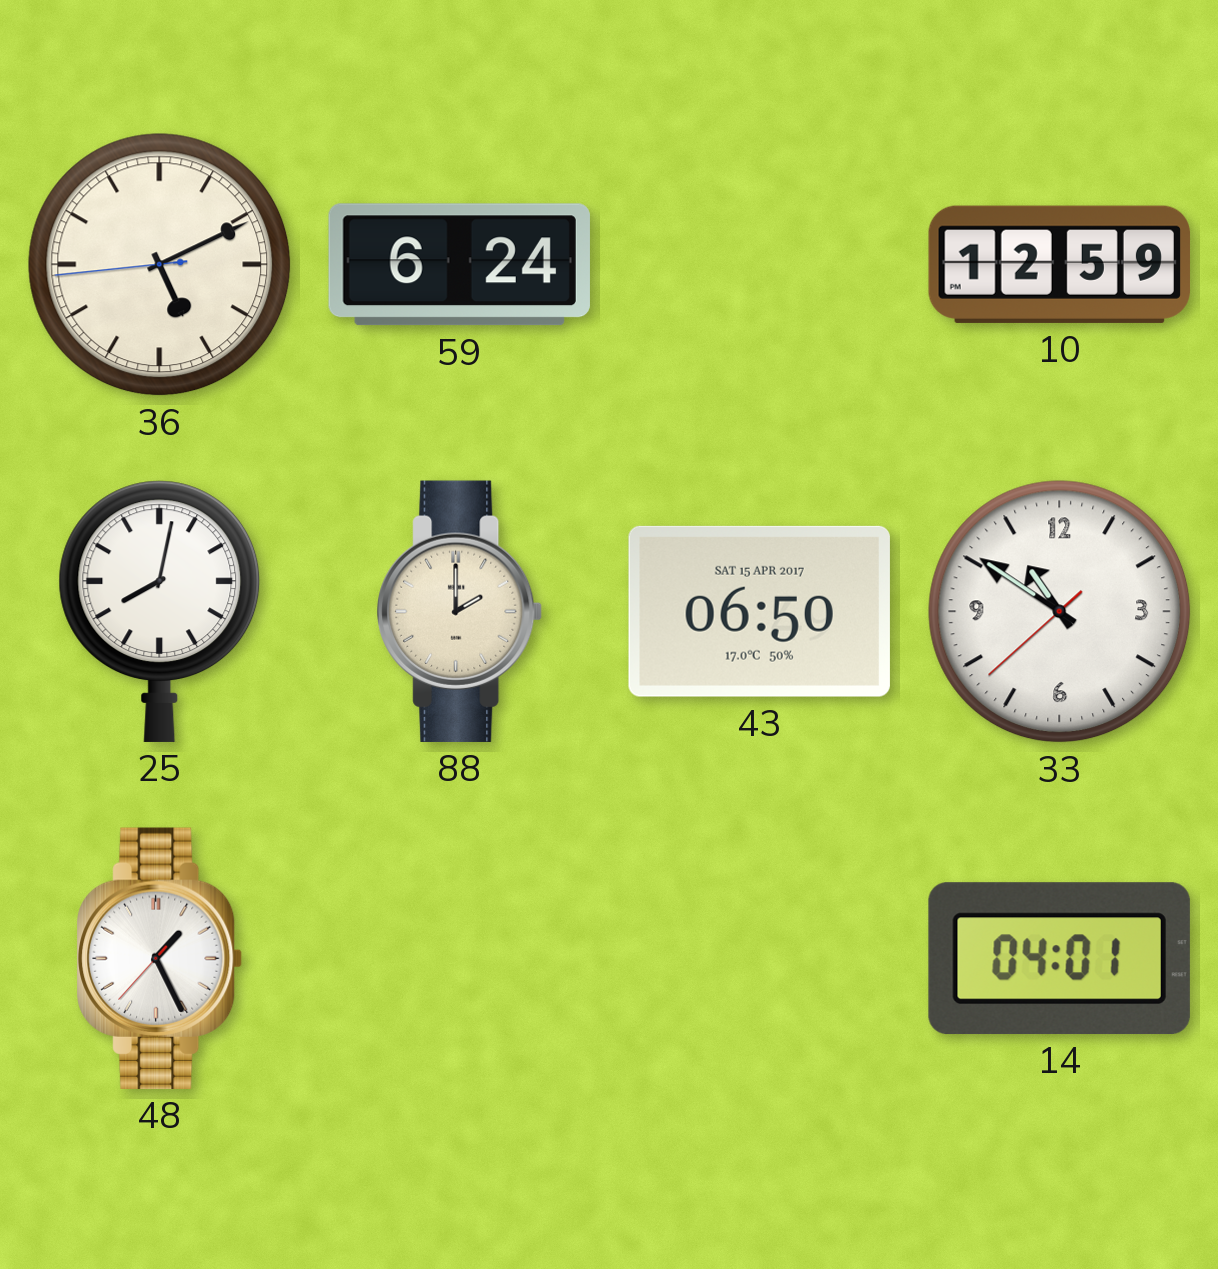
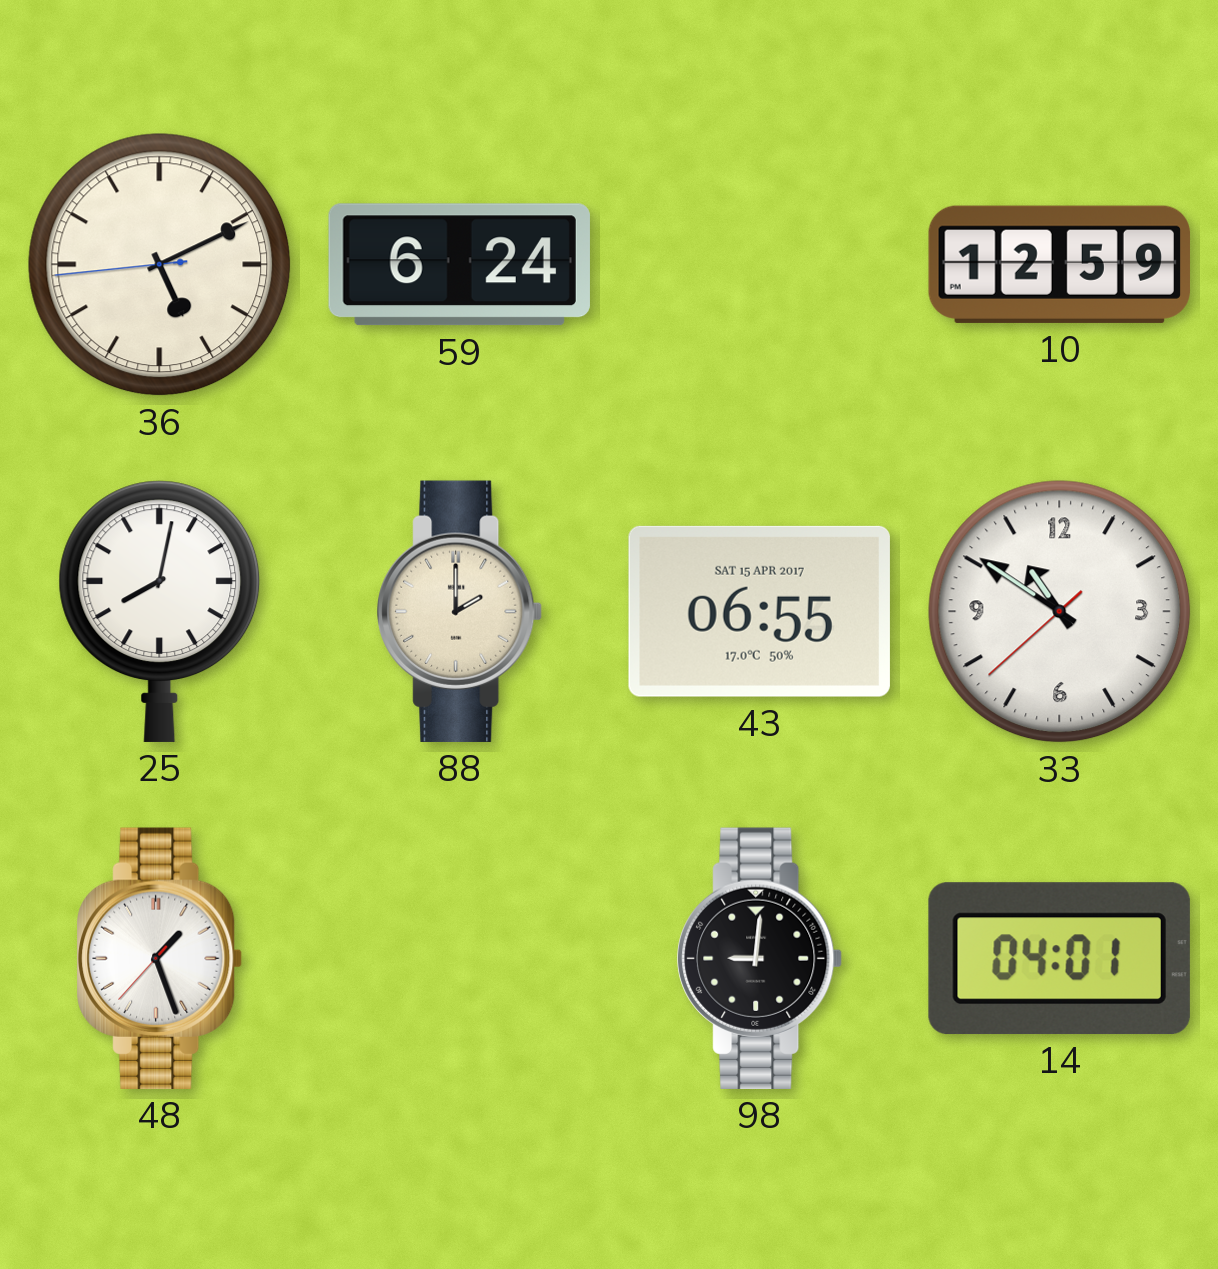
43: 06:50 -> 06:55 (759, 611)
48: 1:25 -> 1:26 (160, 958)
98: none -> 9:01 (760, 958)
